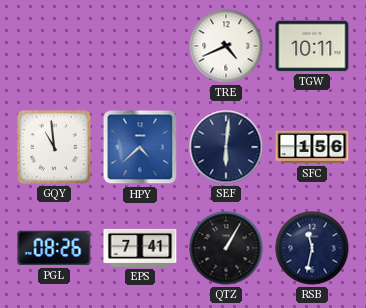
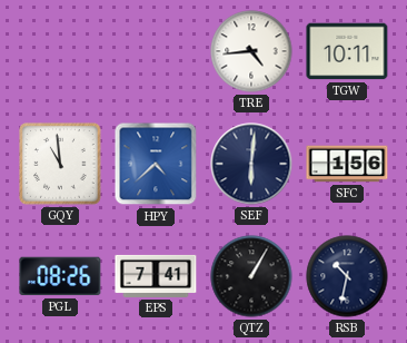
TRE: 4:41 -> 4:44 (251, 51)
RSB: 11:32 -> 10:32 (347, 276)
